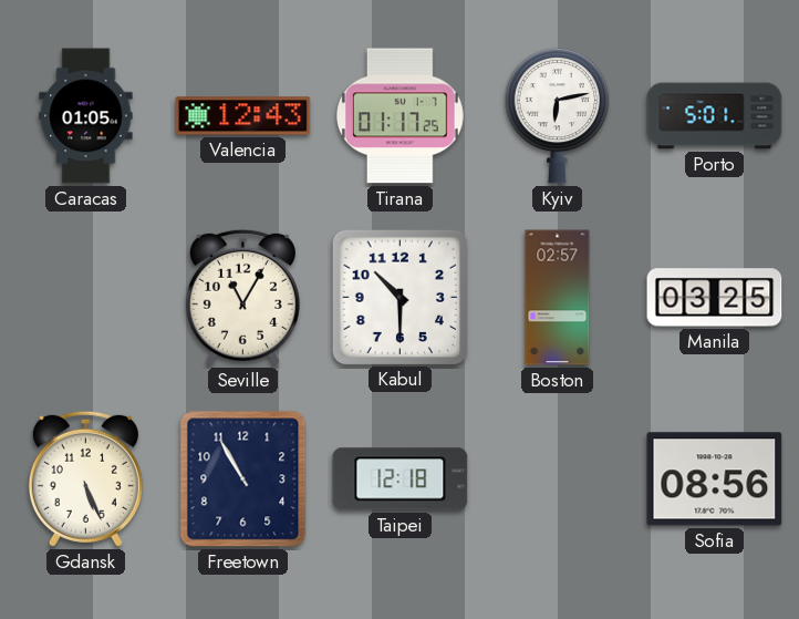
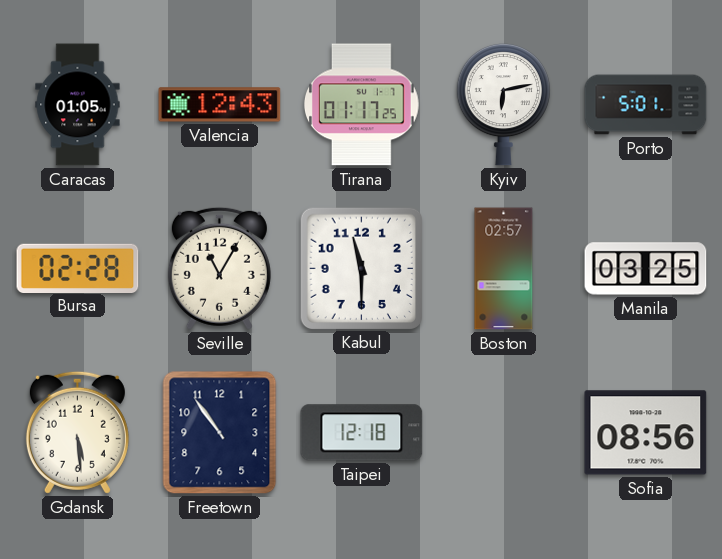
Bursa: none -> 02:28 (78, 268)
Kabul: 10:30 -> 11:30 (361, 268)
Gdansk: 5:26 -> 5:29 (77, 432)
Freetown: 10:55 -> 10:54 (220, 433)
